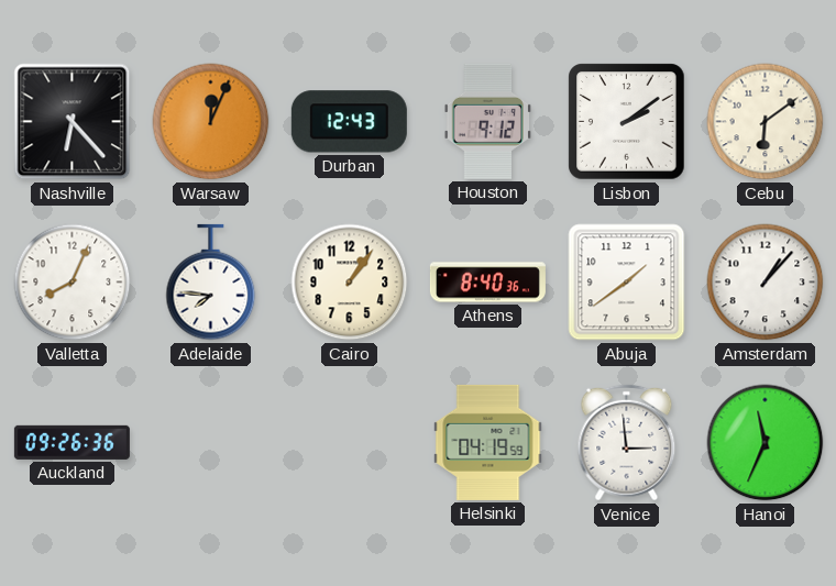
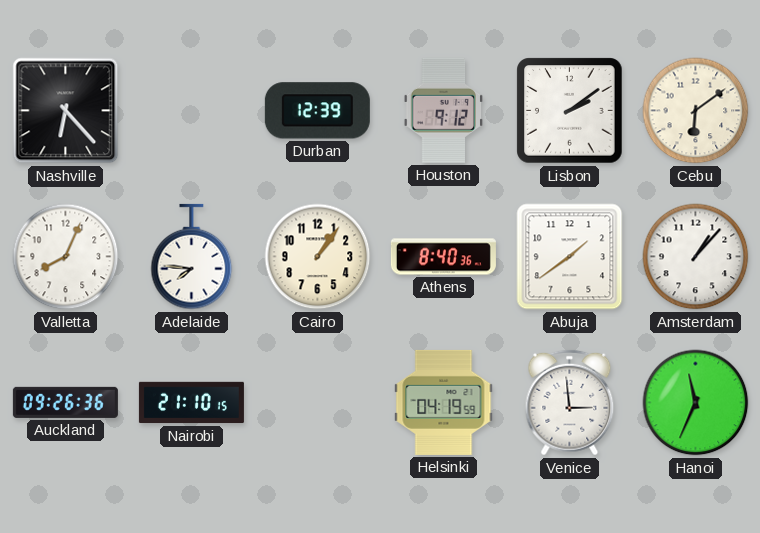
Warsaw: 12:04 -> none (211, 122)
Durban: 12:43 -> 12:39 (317, 111)
Nairobi: none -> 21:10 (191, 403)
